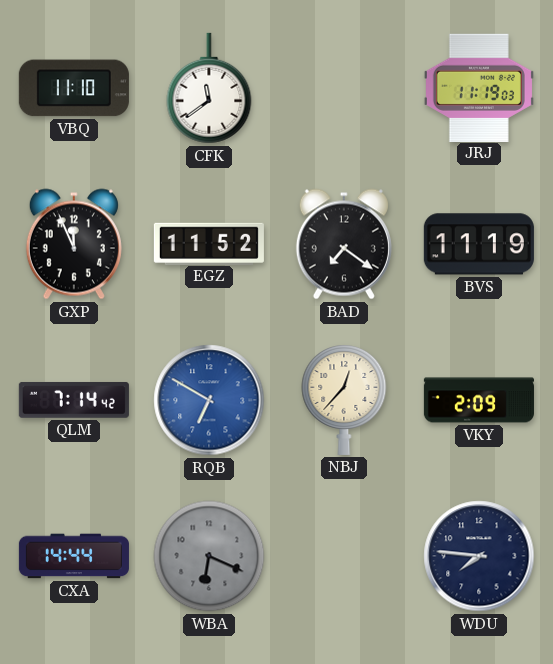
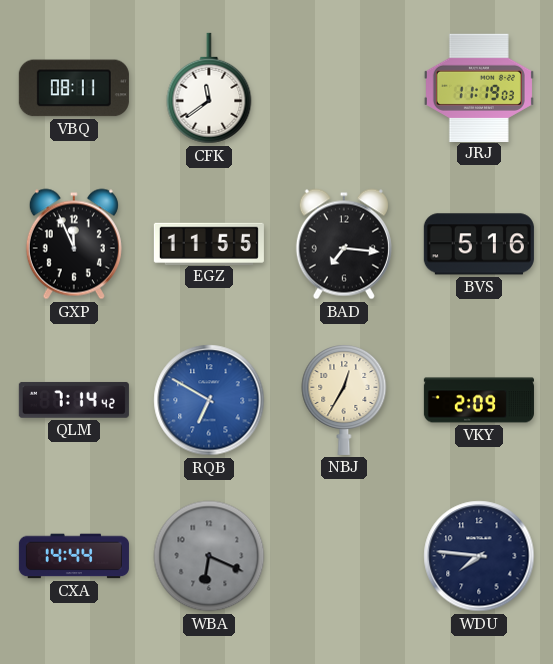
VBQ: 11:10 -> 08:11 (74, 88)
EGZ: 11:52 -> 11:55 (209, 243)
BAD: 7:21 -> 7:16 (344, 244)
BVS: 11:19 -> 5:16 (479, 244)
NBJ: 12:37 -> 12:35 (344, 400)
